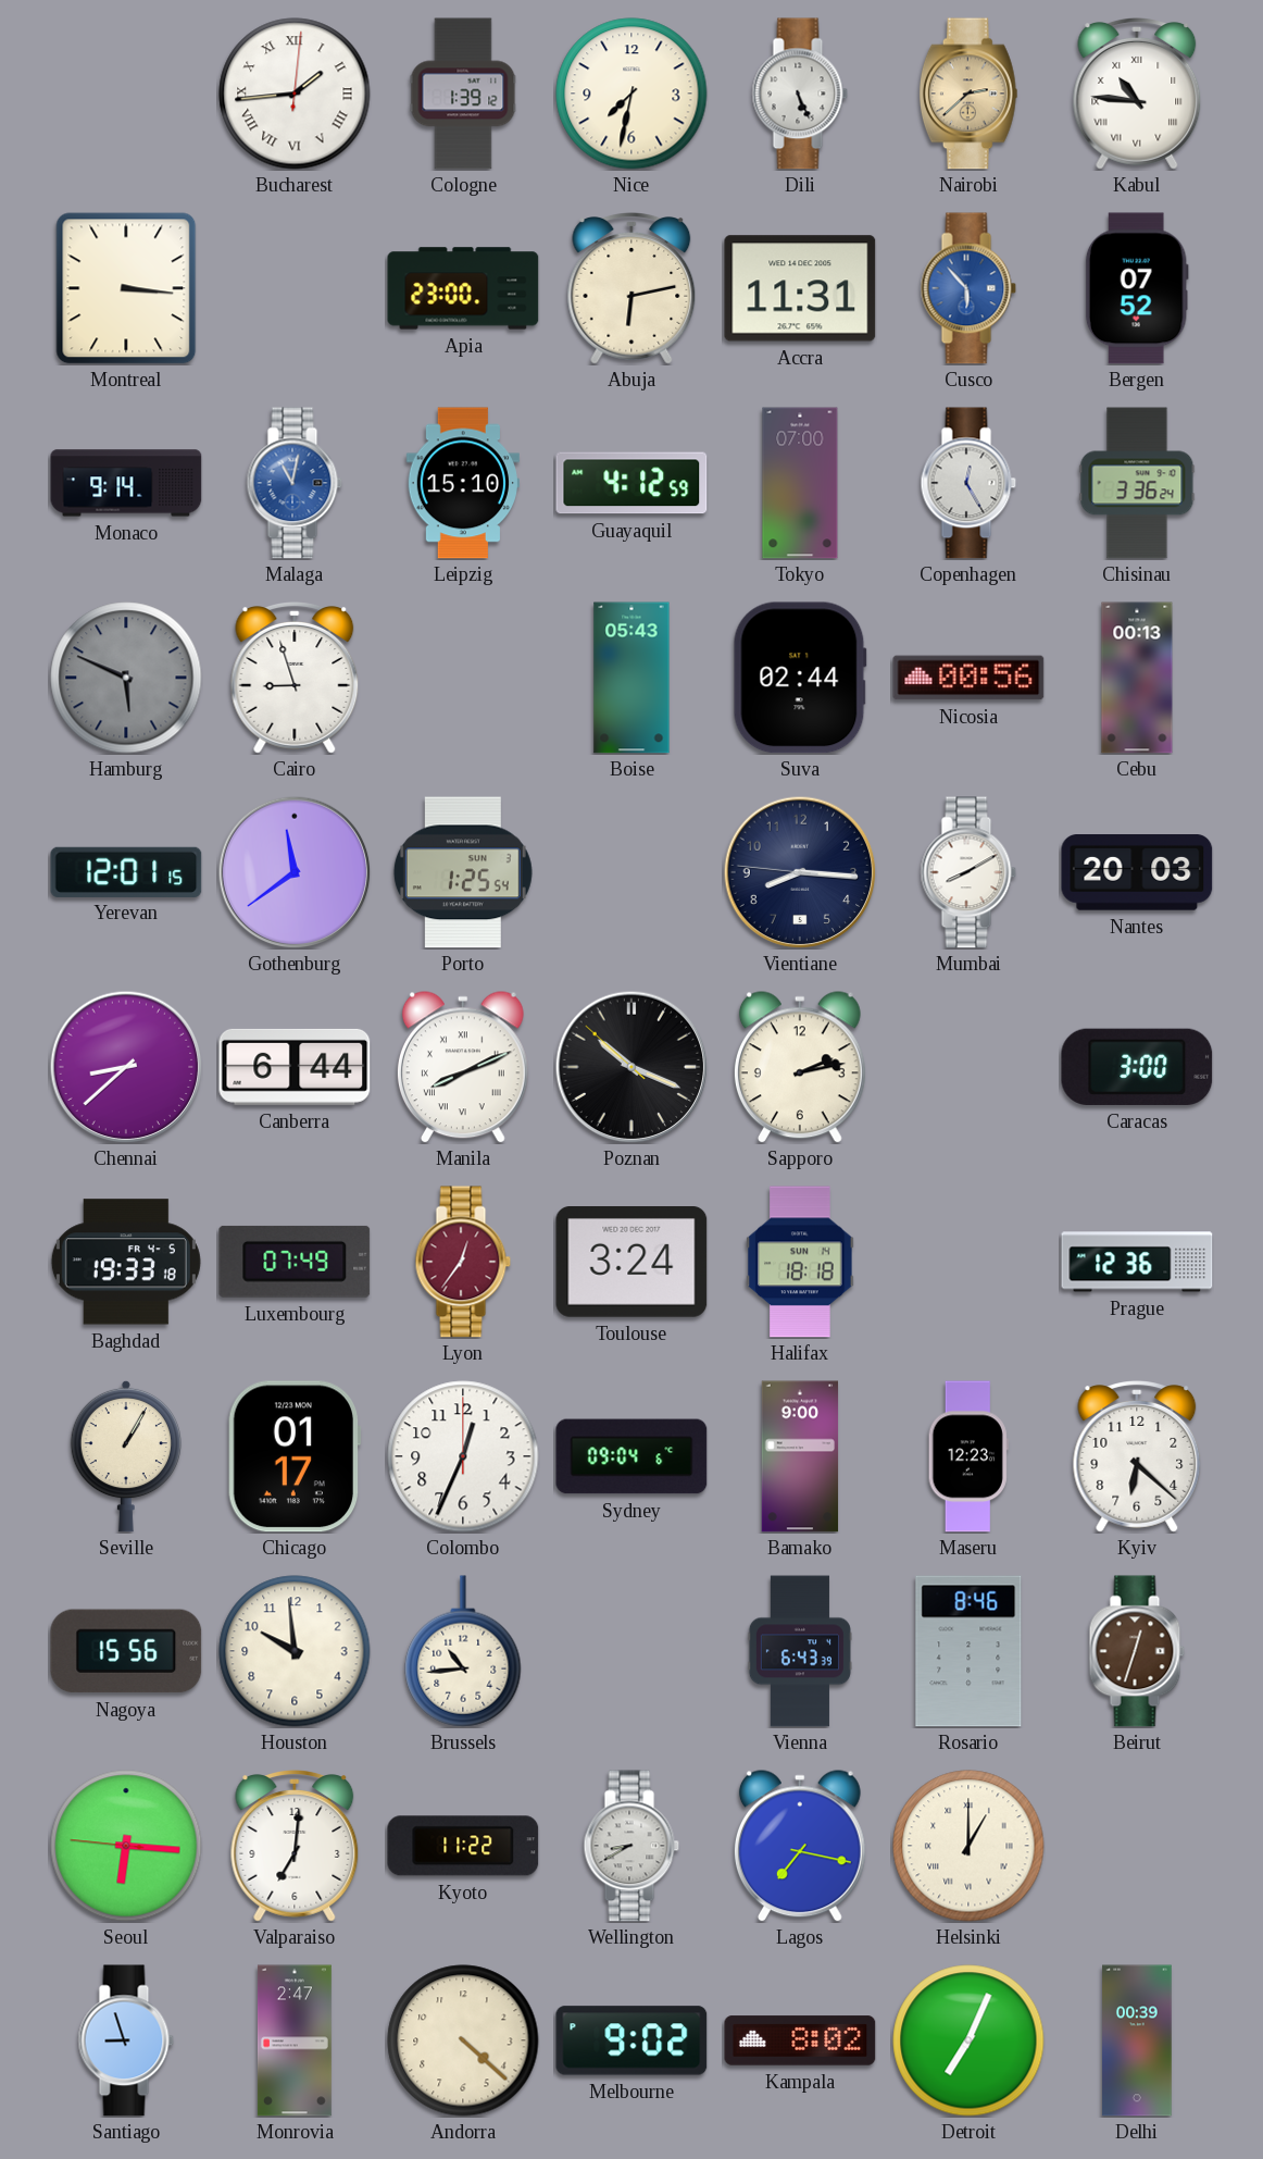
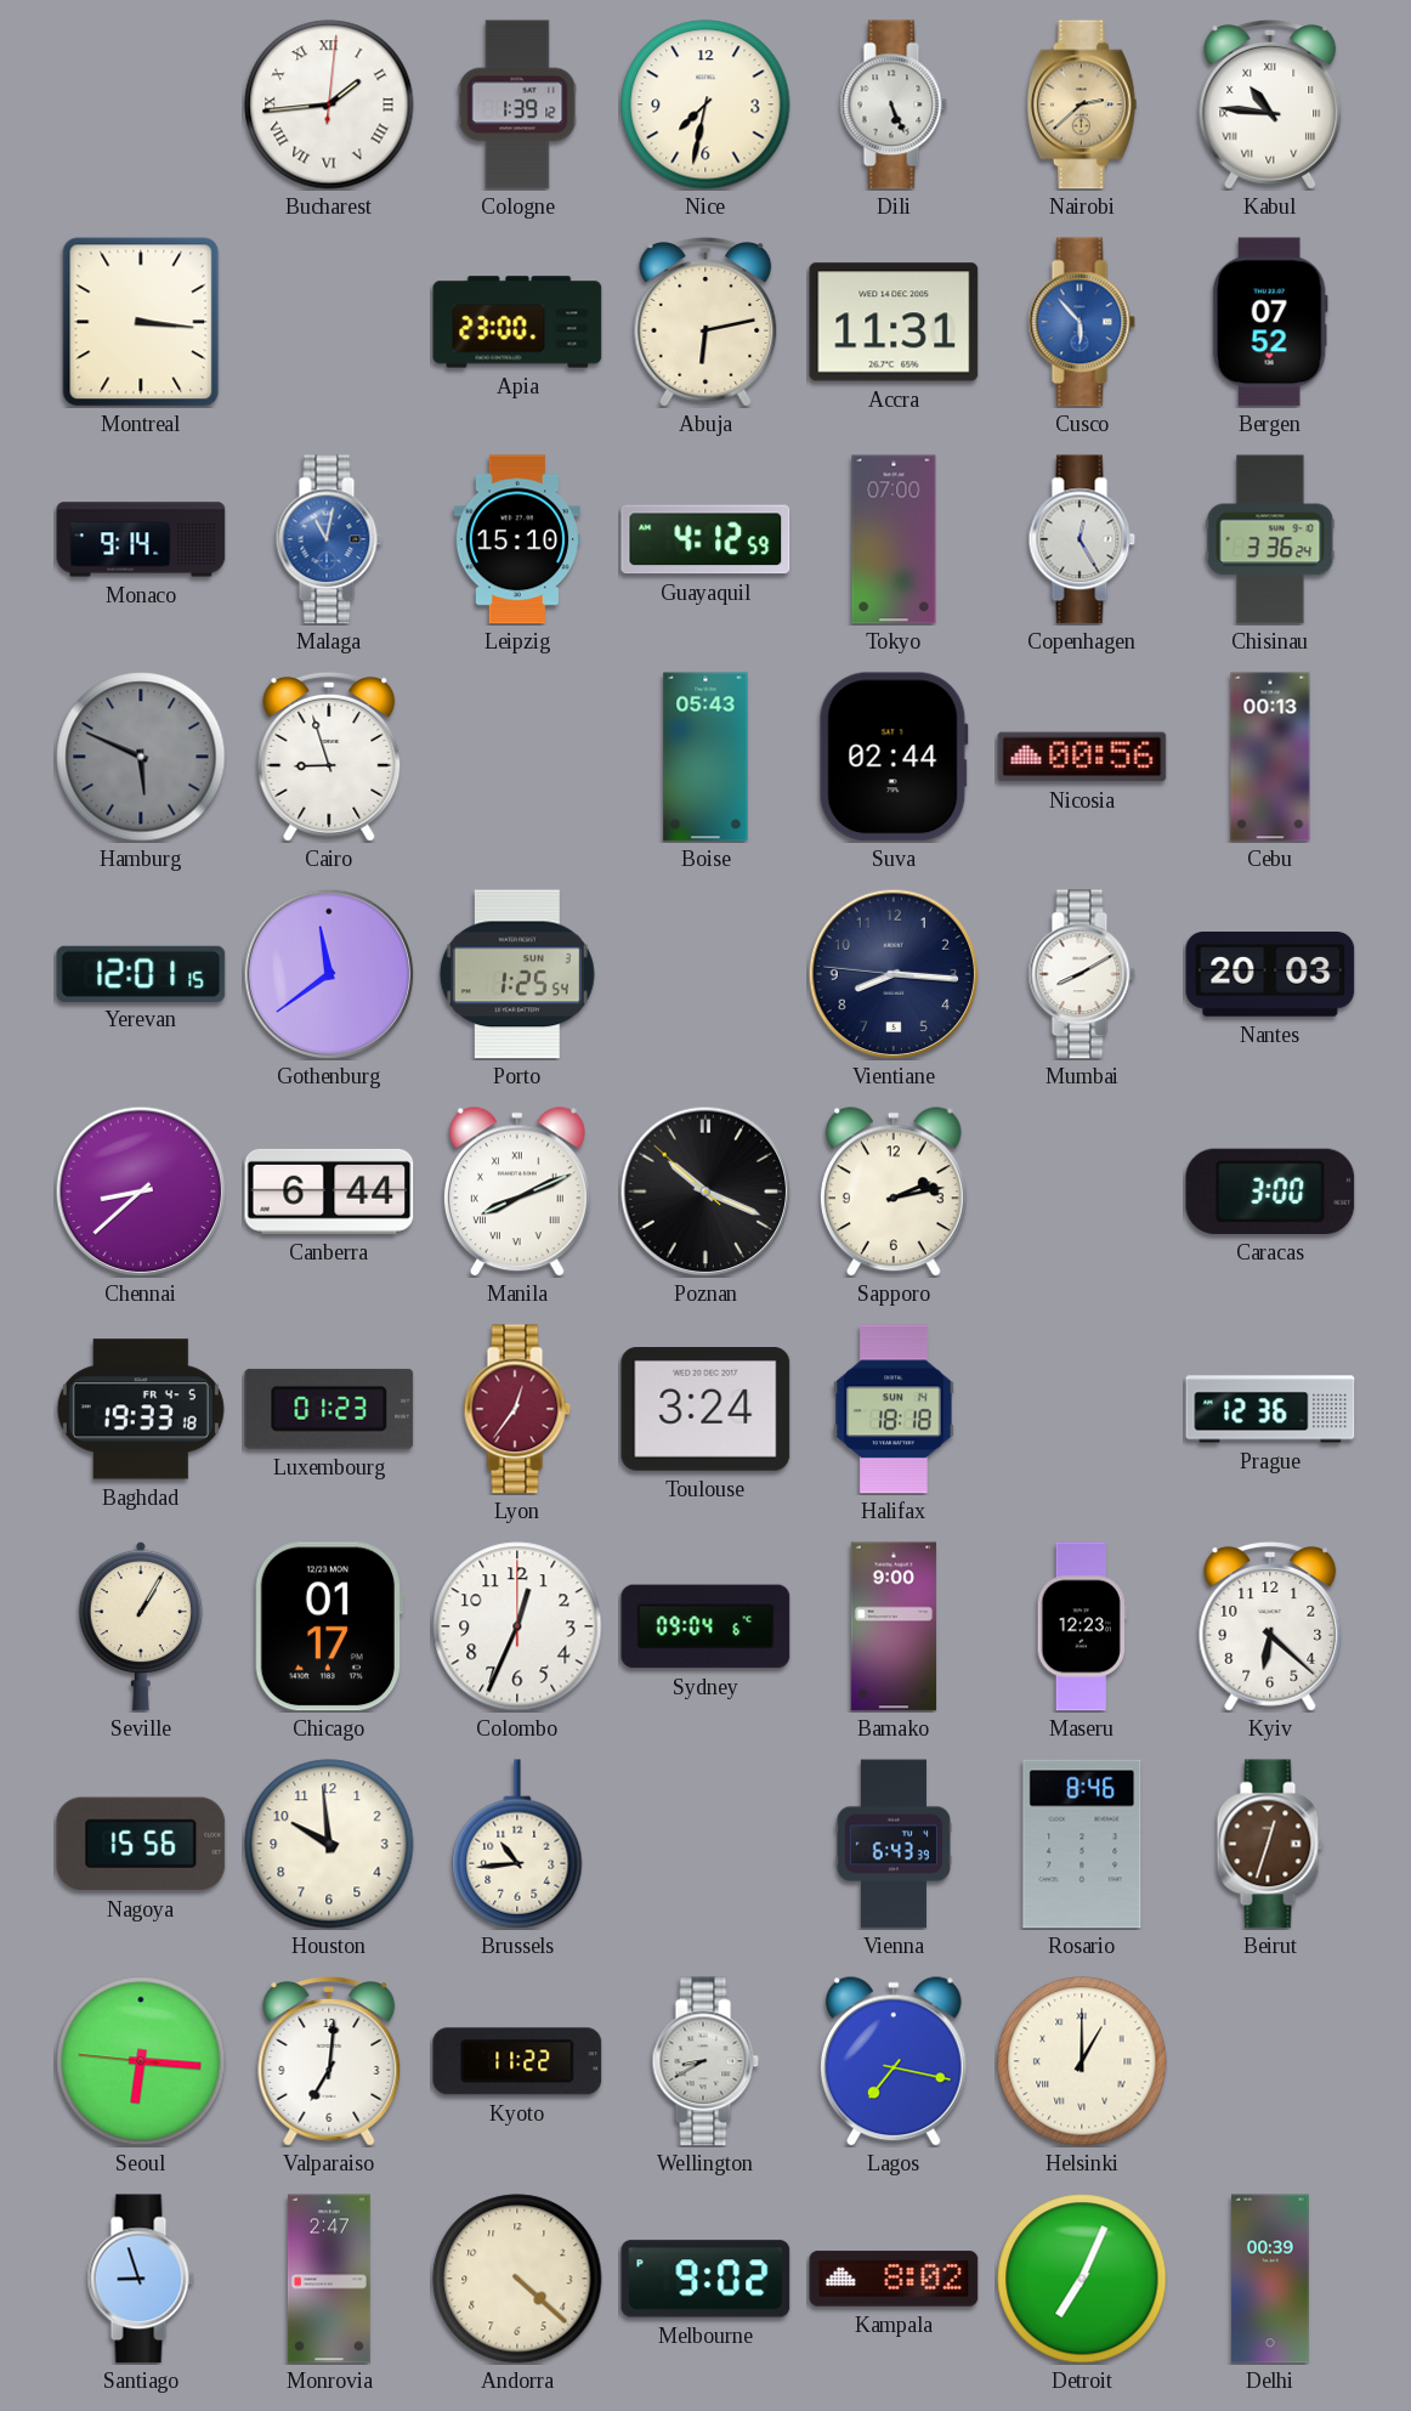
Luxembourg: 07:49 -> 01:23 (329, 1409)
